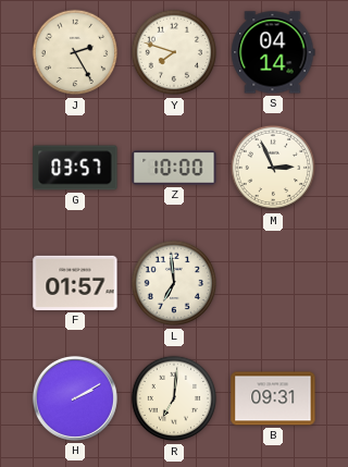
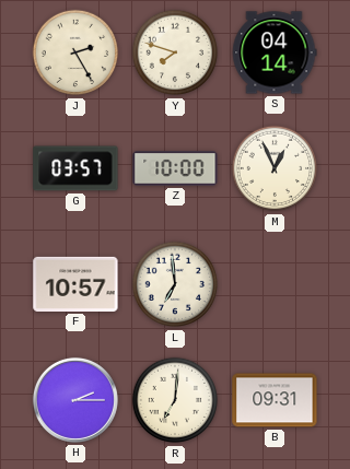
M: 2:56 -> 12:56 (275, 168)
F: 01:57 -> 10:57 (75, 284)
H: 2:10 -> 2:15 (75, 400)
